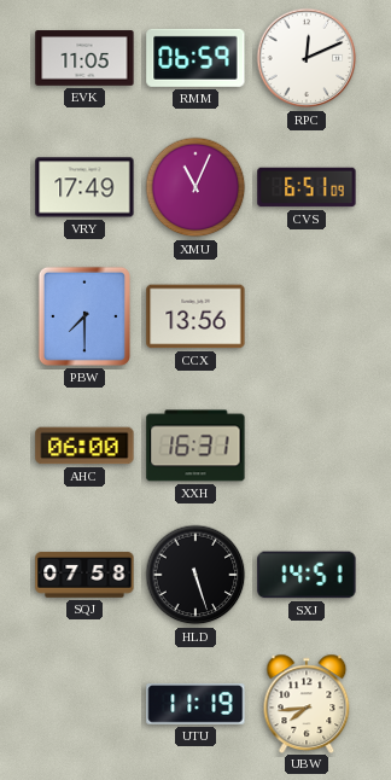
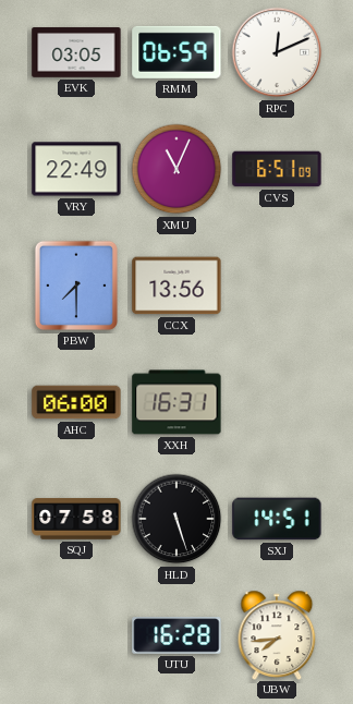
EVK: 11:05 -> 03:05 (76, 52)
VRY: 17:49 -> 22:49 (76, 169)
UTU: 11:19 -> 16:28 (176, 636)
